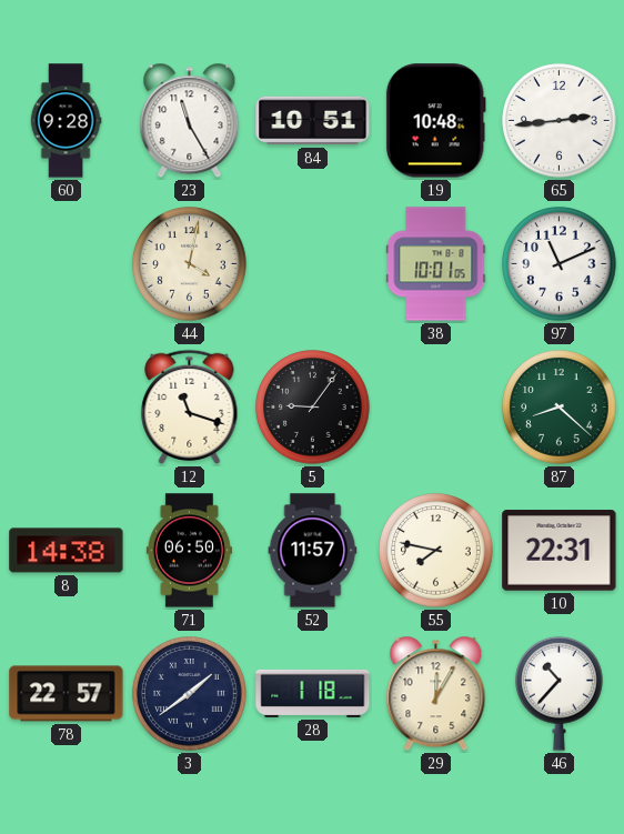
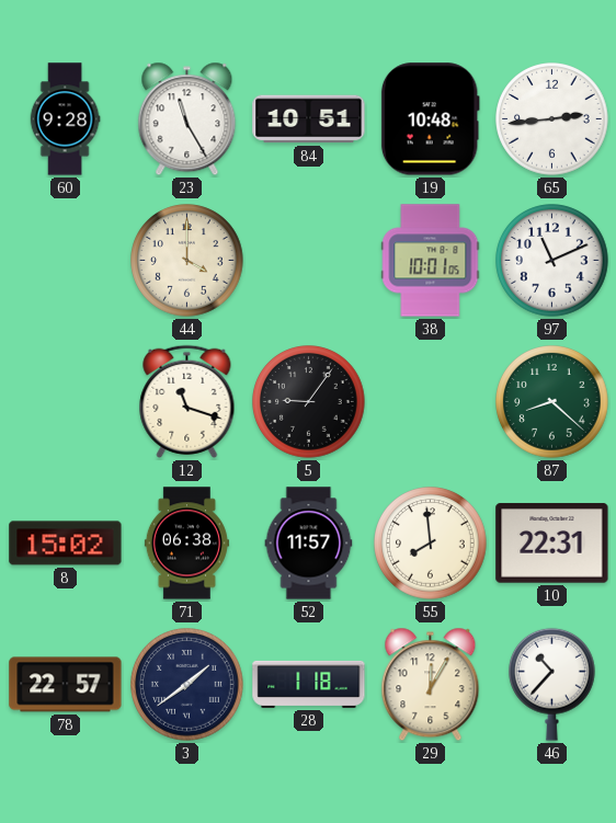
44: 4:02 -> 4:00 (187, 261)
8: 14:38 -> 15:02 (66, 544)
71: 06:50 -> 06:38 (186, 544)
55: 7:47 -> 7:59 (431, 544)
